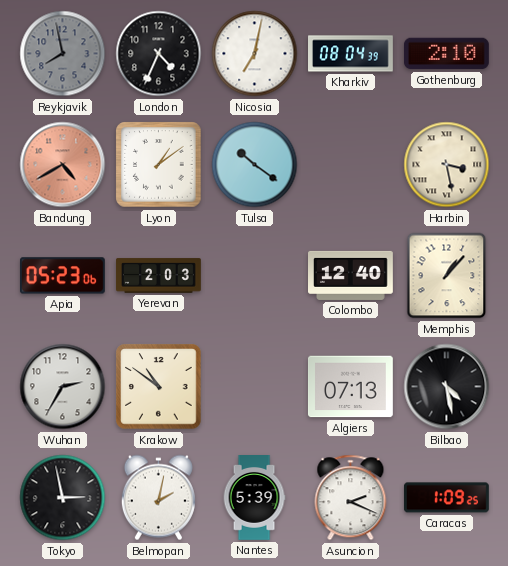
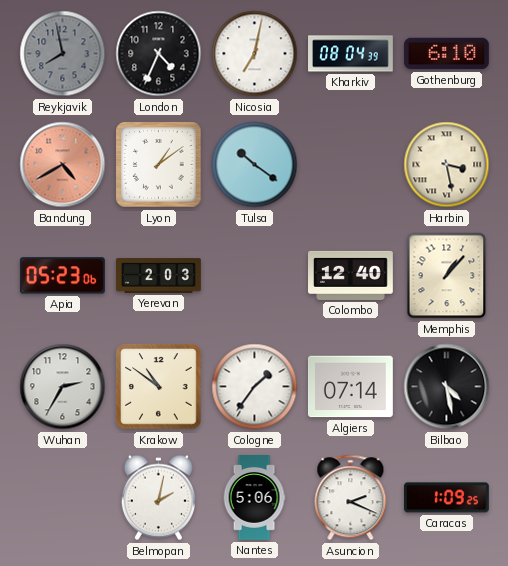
Gothenburg: 2:10 -> 6:10 (446, 54)
Cologne: none -> 1:36 (255, 387)
Algiers: 07:13 -> 07:14 (350, 387)
Tokyo: 2:58 -> none (63, 498)
Nantes: 5:39 -> 5:06 (254, 498)
